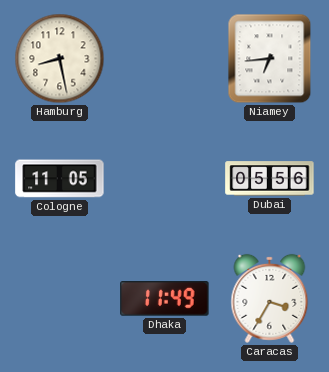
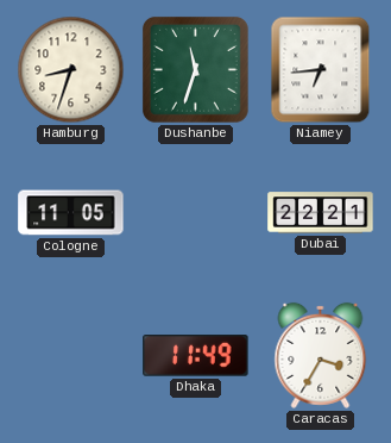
Hamburg: 8:28 -> 8:33 (71, 70)
Dushanbe: none -> 11:33 (195, 69)
Dubai: 05:56 -> 22:21 (321, 213)
